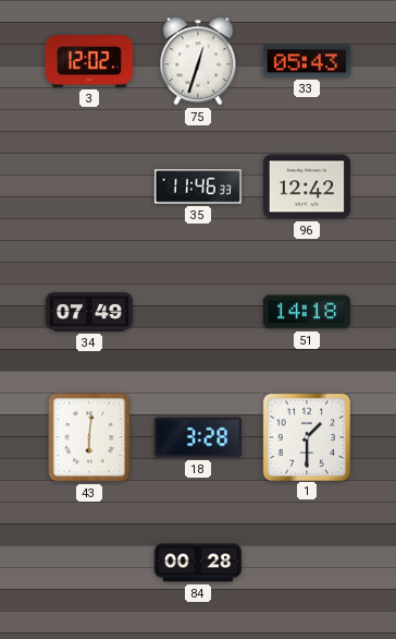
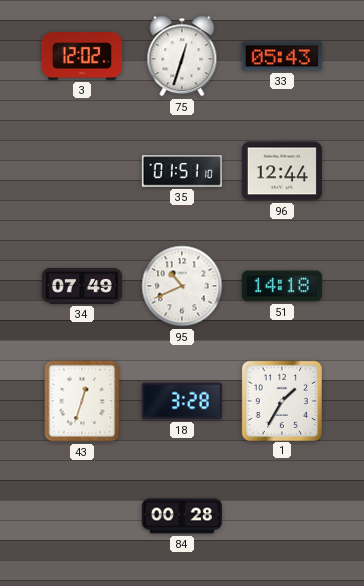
35: 11:46 -> 01:51 (182, 172)
96: 12:42 -> 12:44 (282, 171)
95: none -> 10:41 (182, 286)
43: 6:01 -> 12:33 (82, 401)
1: 1:30 -> 1:35 (281, 400)
